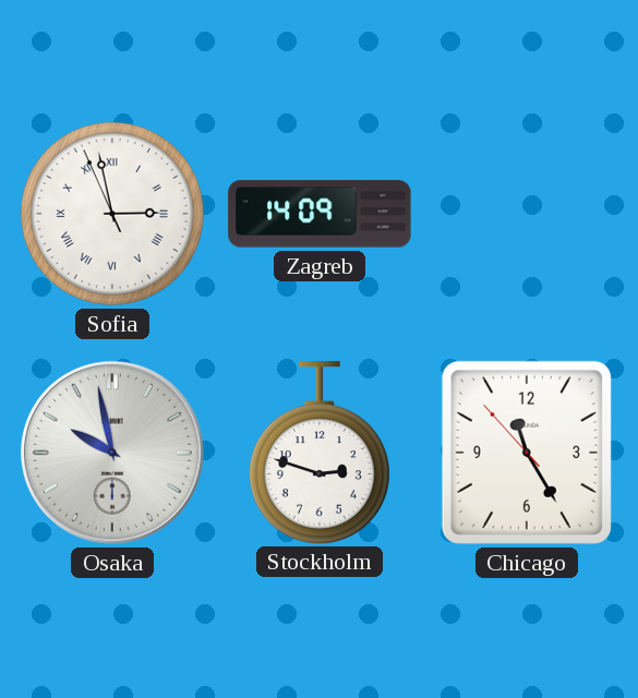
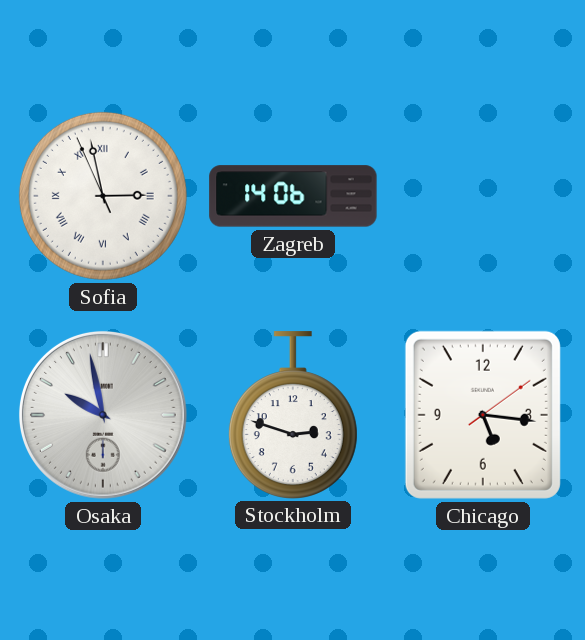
Zagreb: 14:09 -> 14:06 (293, 196)
Chicago: 11:24 -> 5:16 (483, 415)
